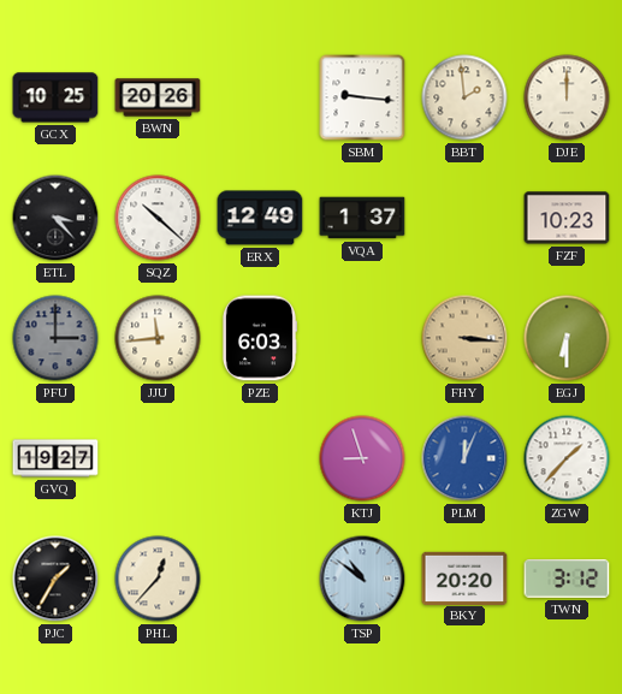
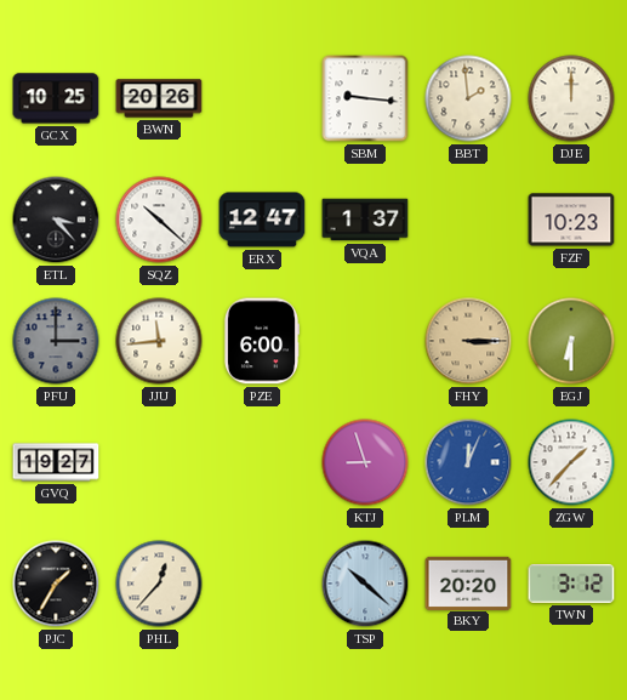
ERX: 12:49 -> 12:47 (262, 220)
PZE: 6:03 -> 6:00 (261, 341)
FHY: 3:16 -> 3:15 (468, 341)
TSP: 10:51 -> 10:22 (365, 584)
